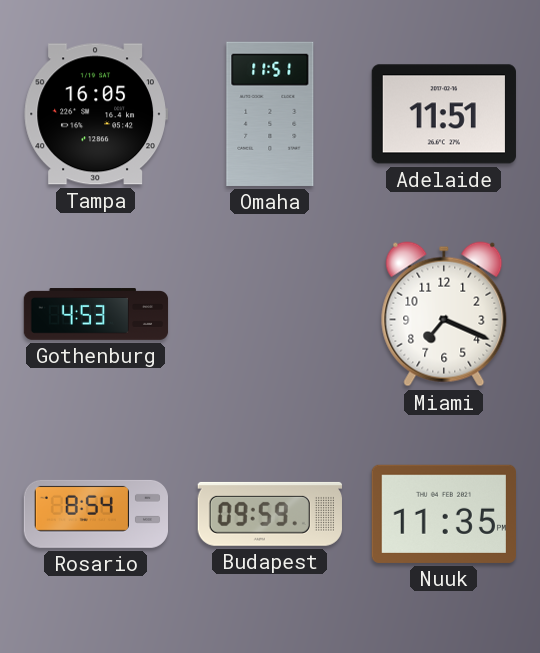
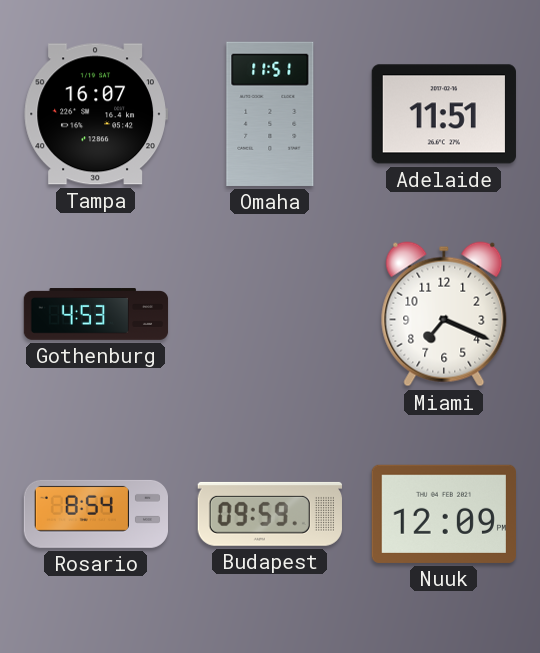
Tampa: 16:05 -> 16:07 (96, 114)
Nuuk: 11:35 -> 12:09 (444, 514)
